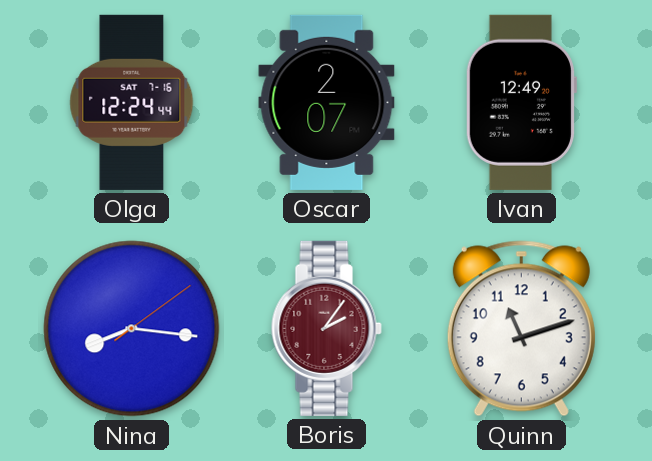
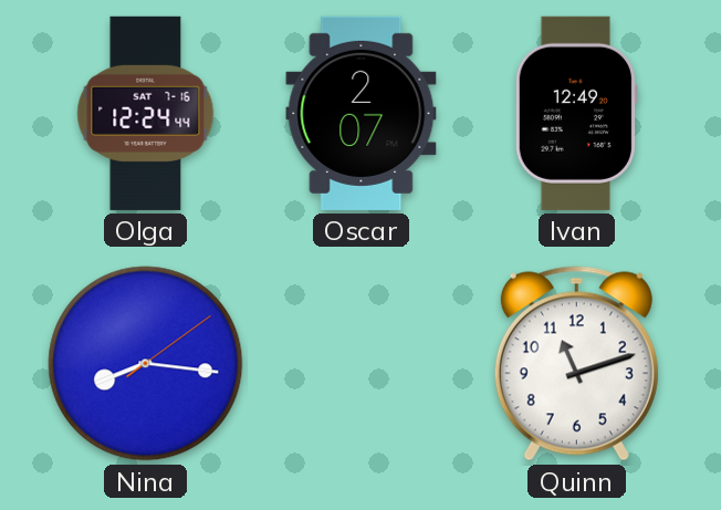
Boris: 2:06 -> none (326, 328)
